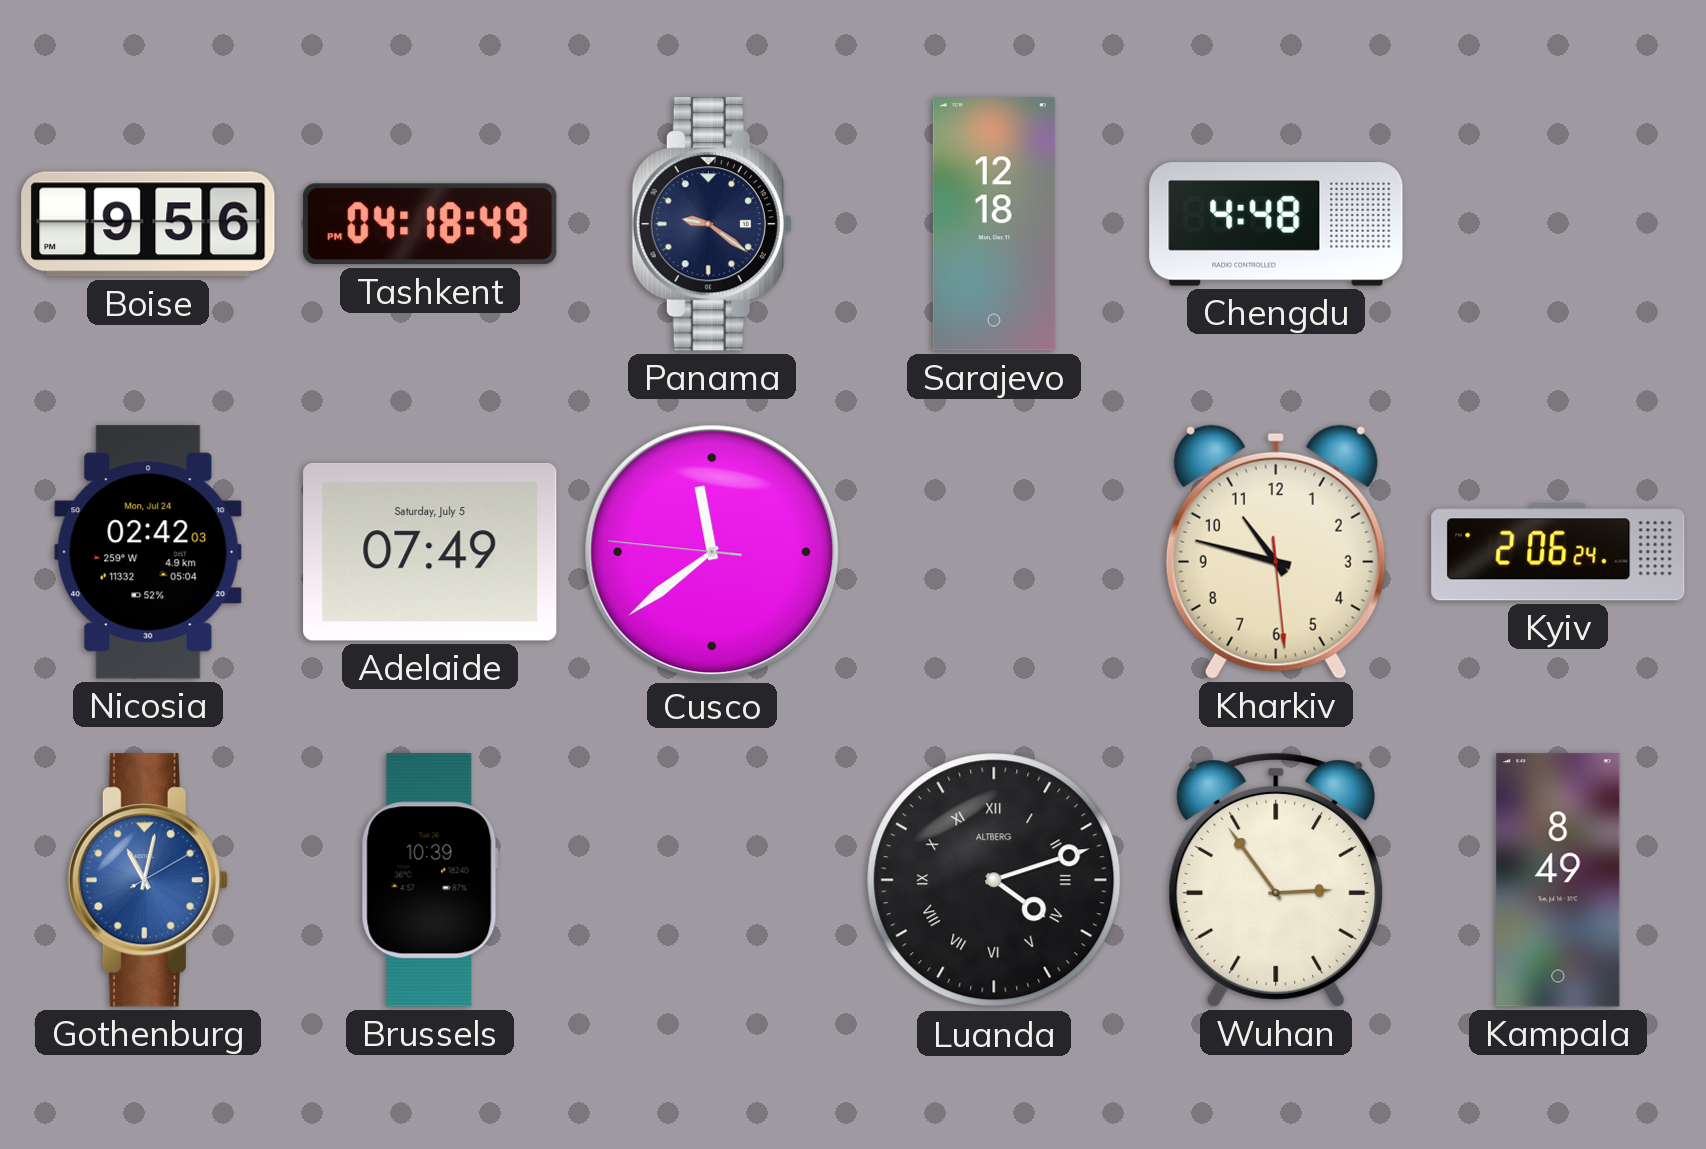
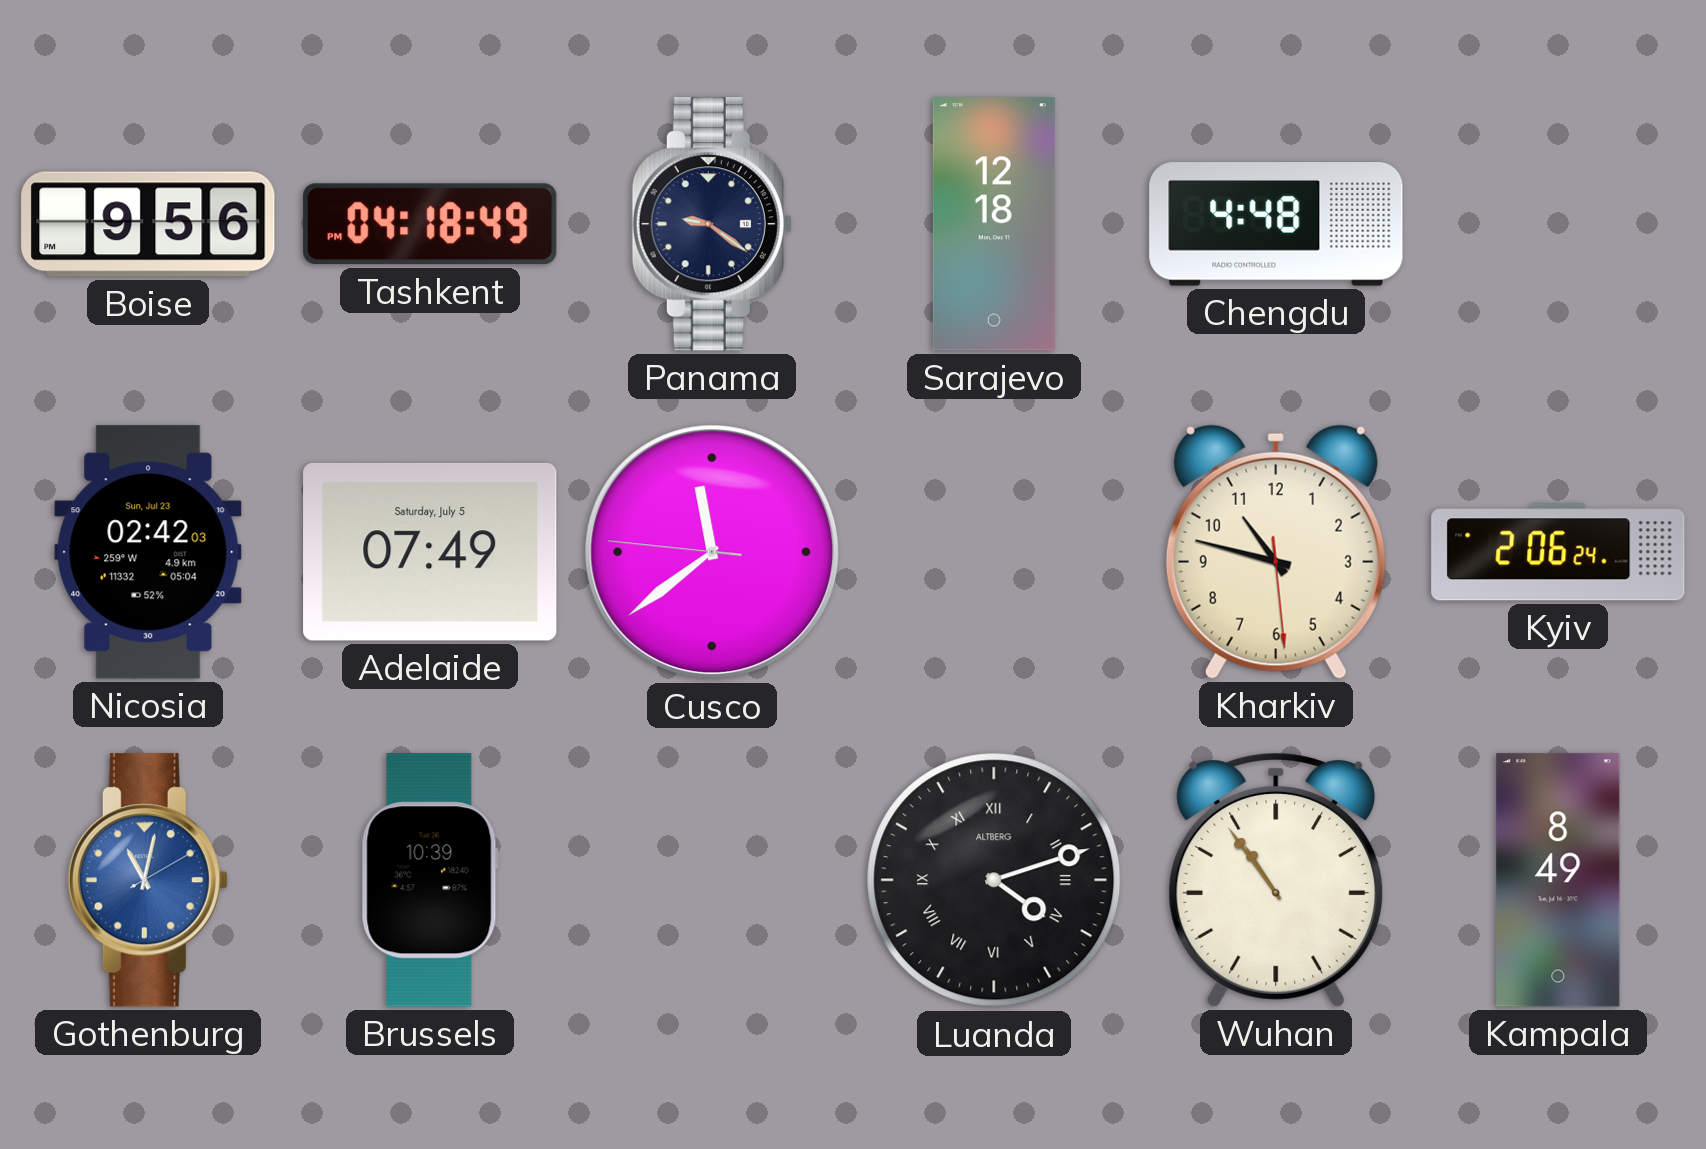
Nicosia date: Mon, Jul 24 -> Sun, Jul 23 (148, 552)
Wuhan: 2:54 -> 10:54 (1276, 880)
